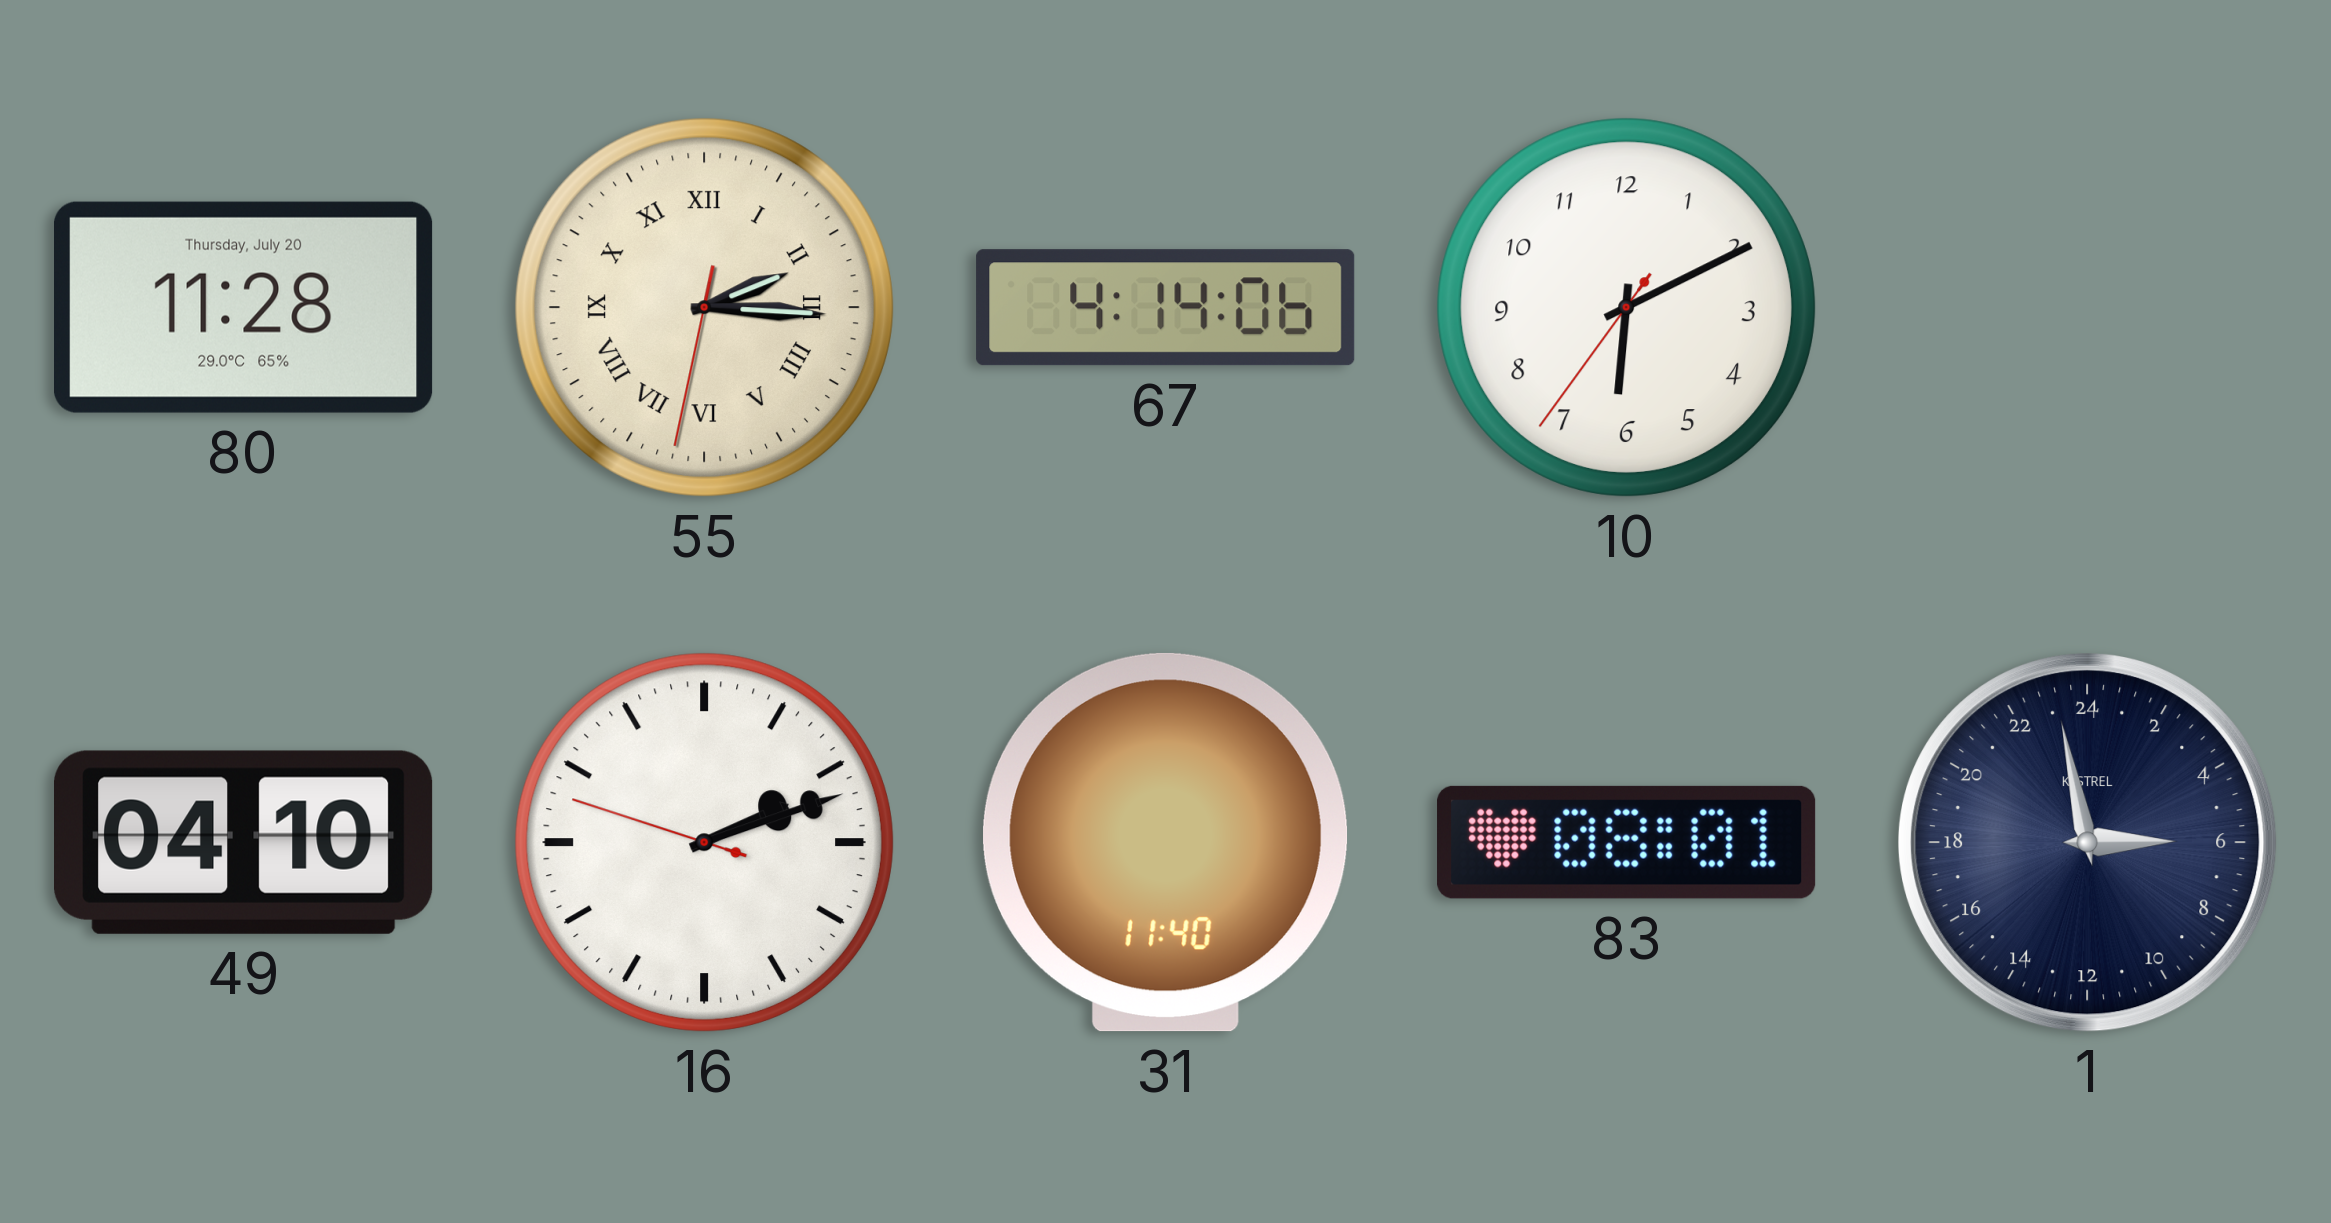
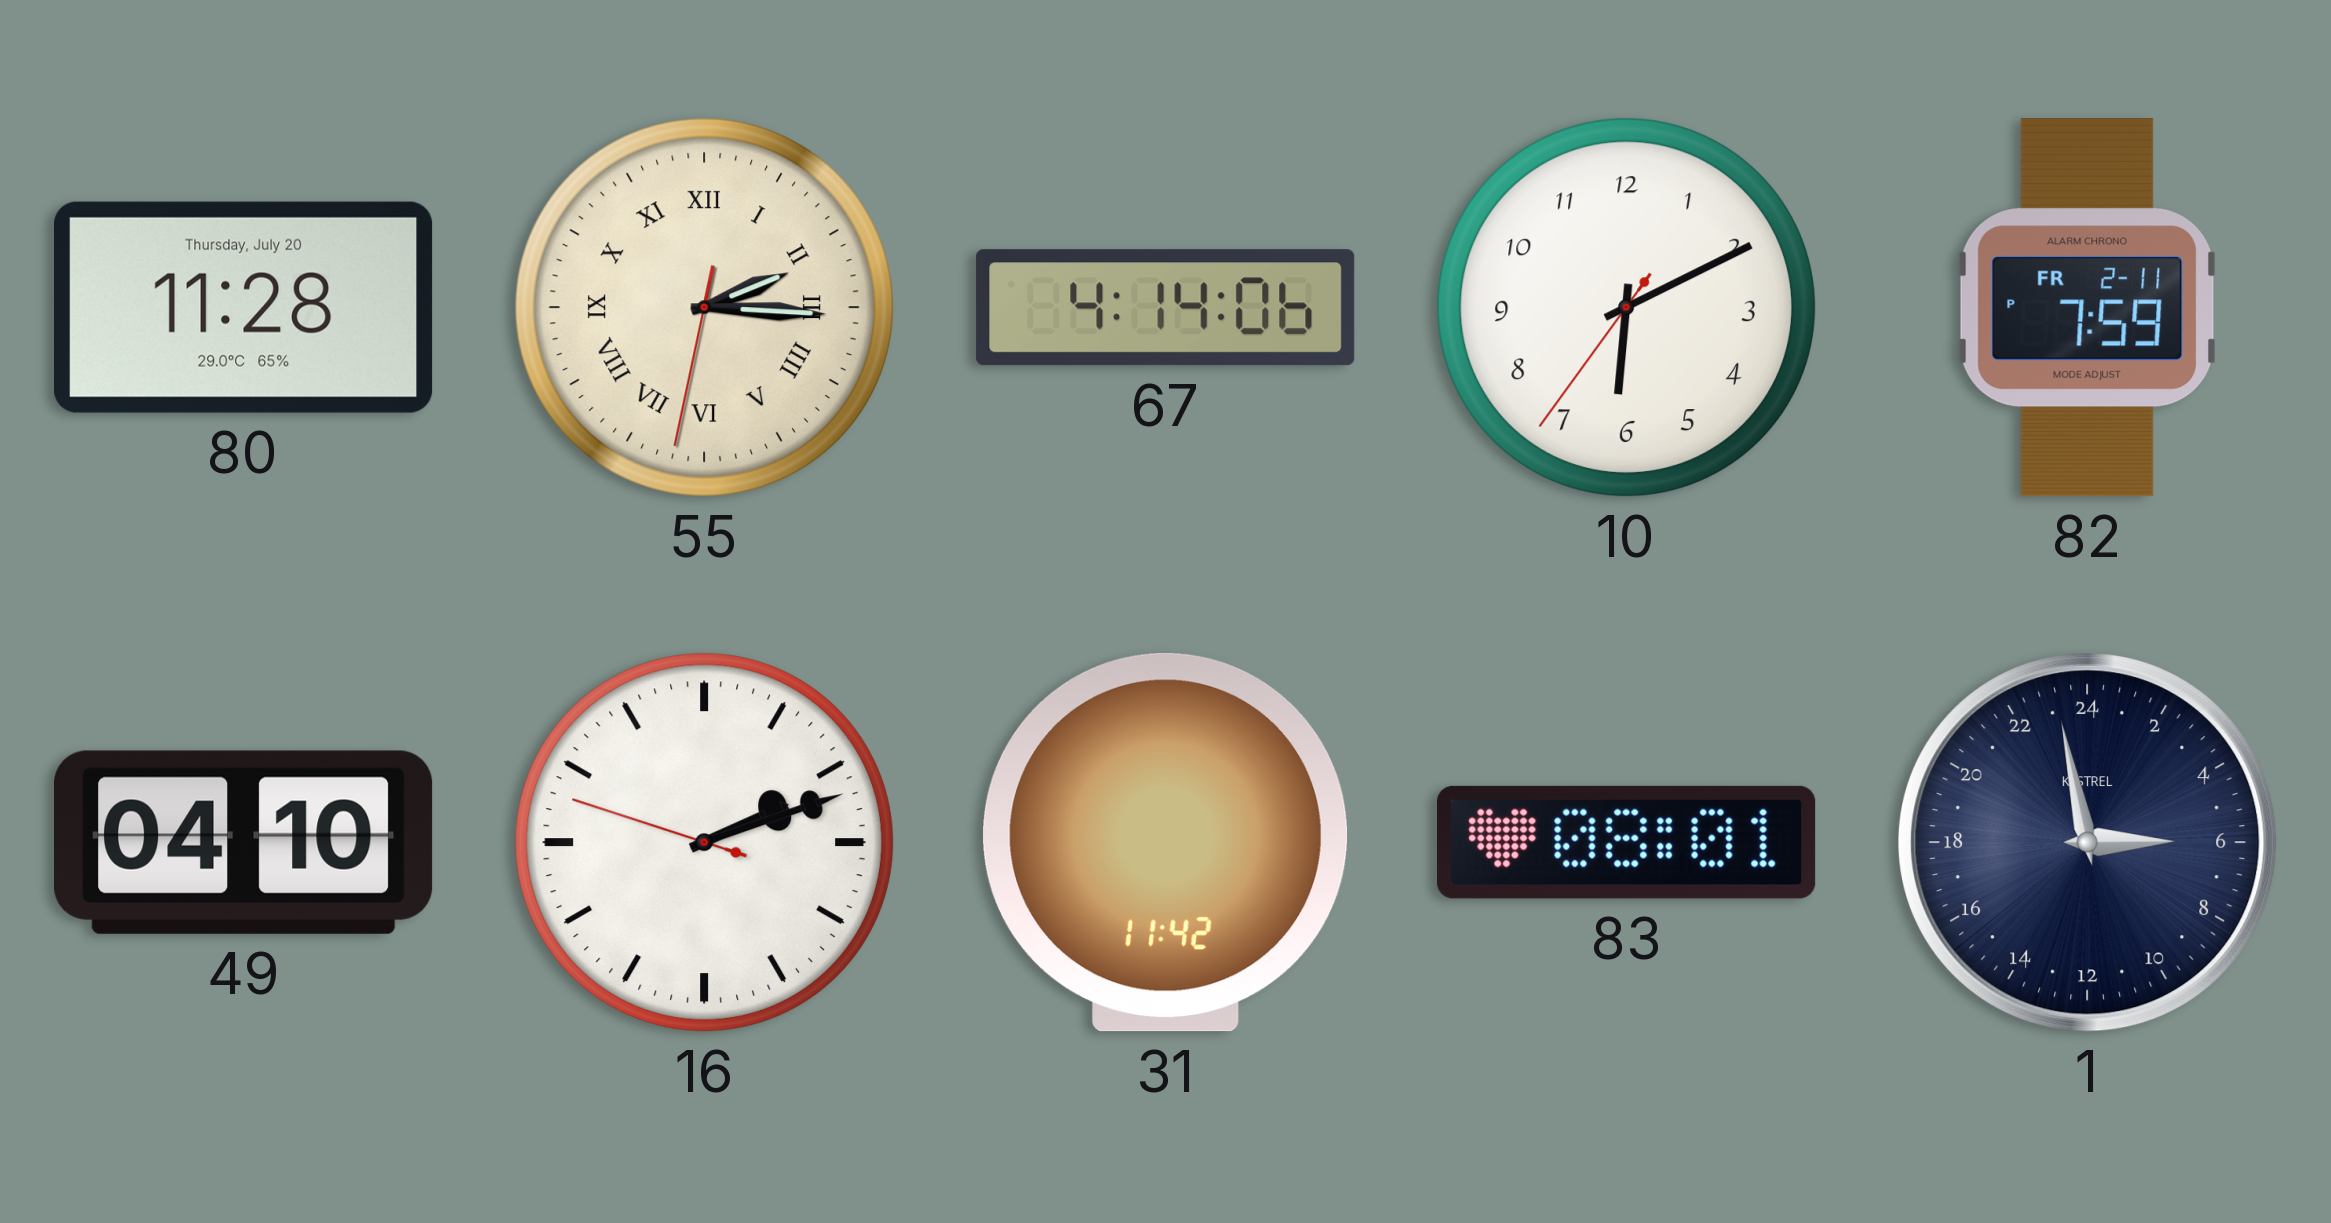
82: none -> 7:59 (2087, 308)
31: 11:40 -> 11:42 (1166, 842)
